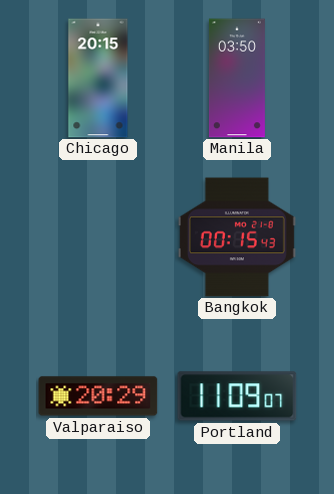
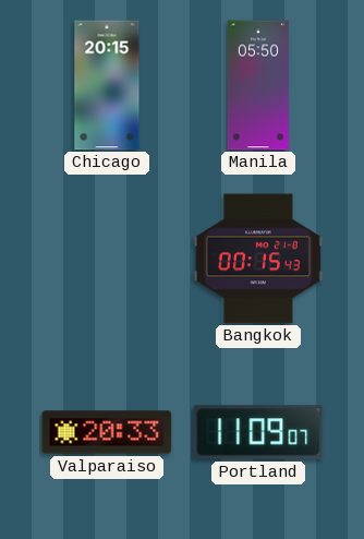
Manila: 03:50 -> 05:50 (258, 85)
Valparaiso: 20:29 -> 20:33 (107, 432)
